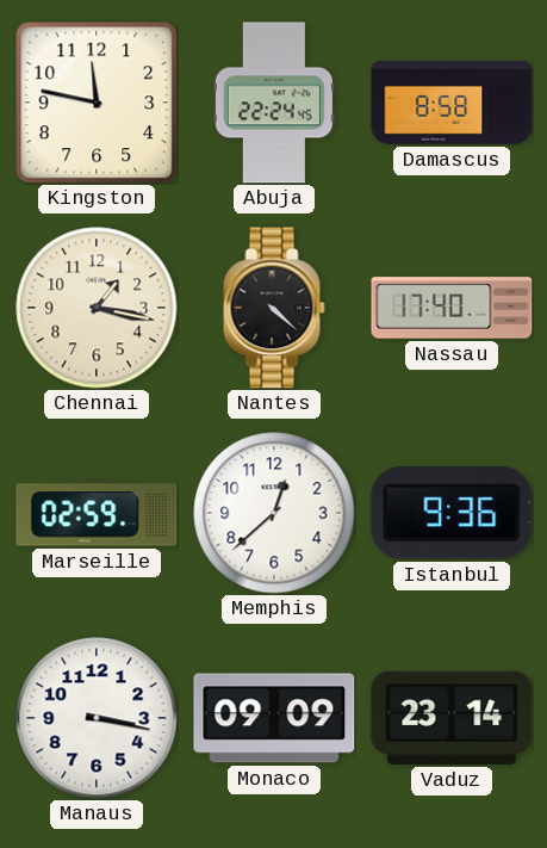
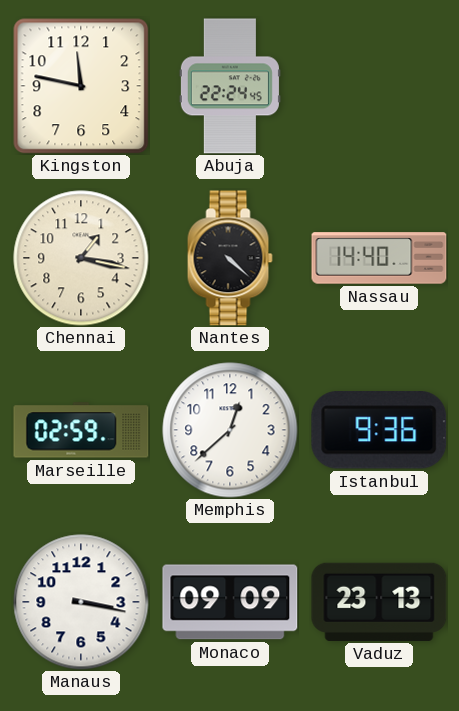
Damascus: 8:58 -> none (452, 103)
Nassau: 17:40 -> 14:40 (379, 258)
Vaduz: 23:14 -> 23:13 (379, 602)
